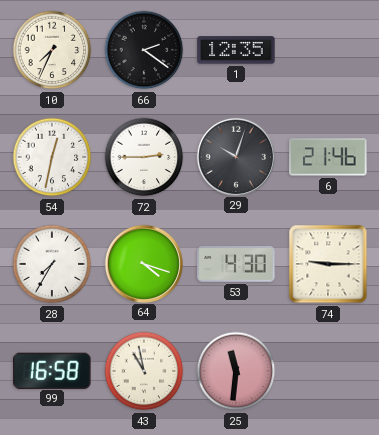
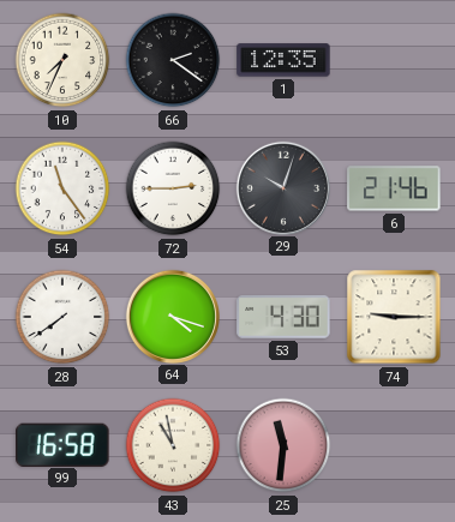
54: 12:32 -> 11:24 (62, 188)
28: 7:35 -> 7:39 (62, 317)
